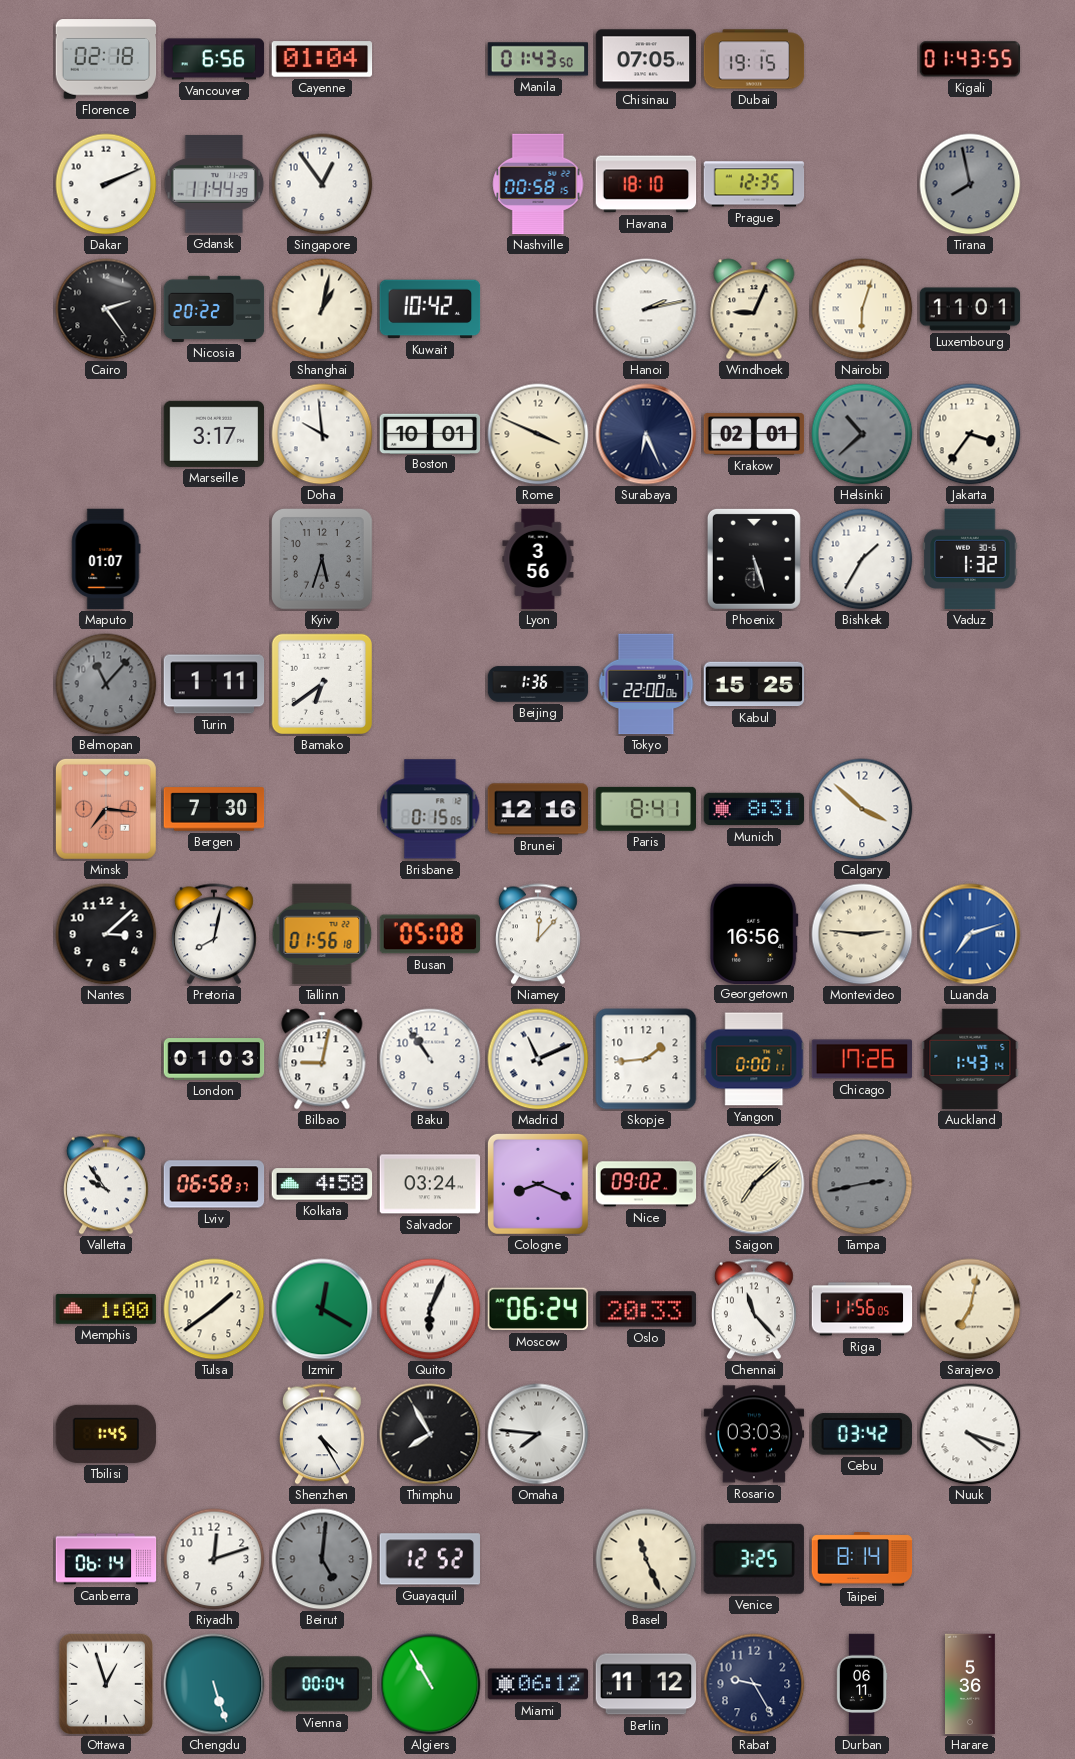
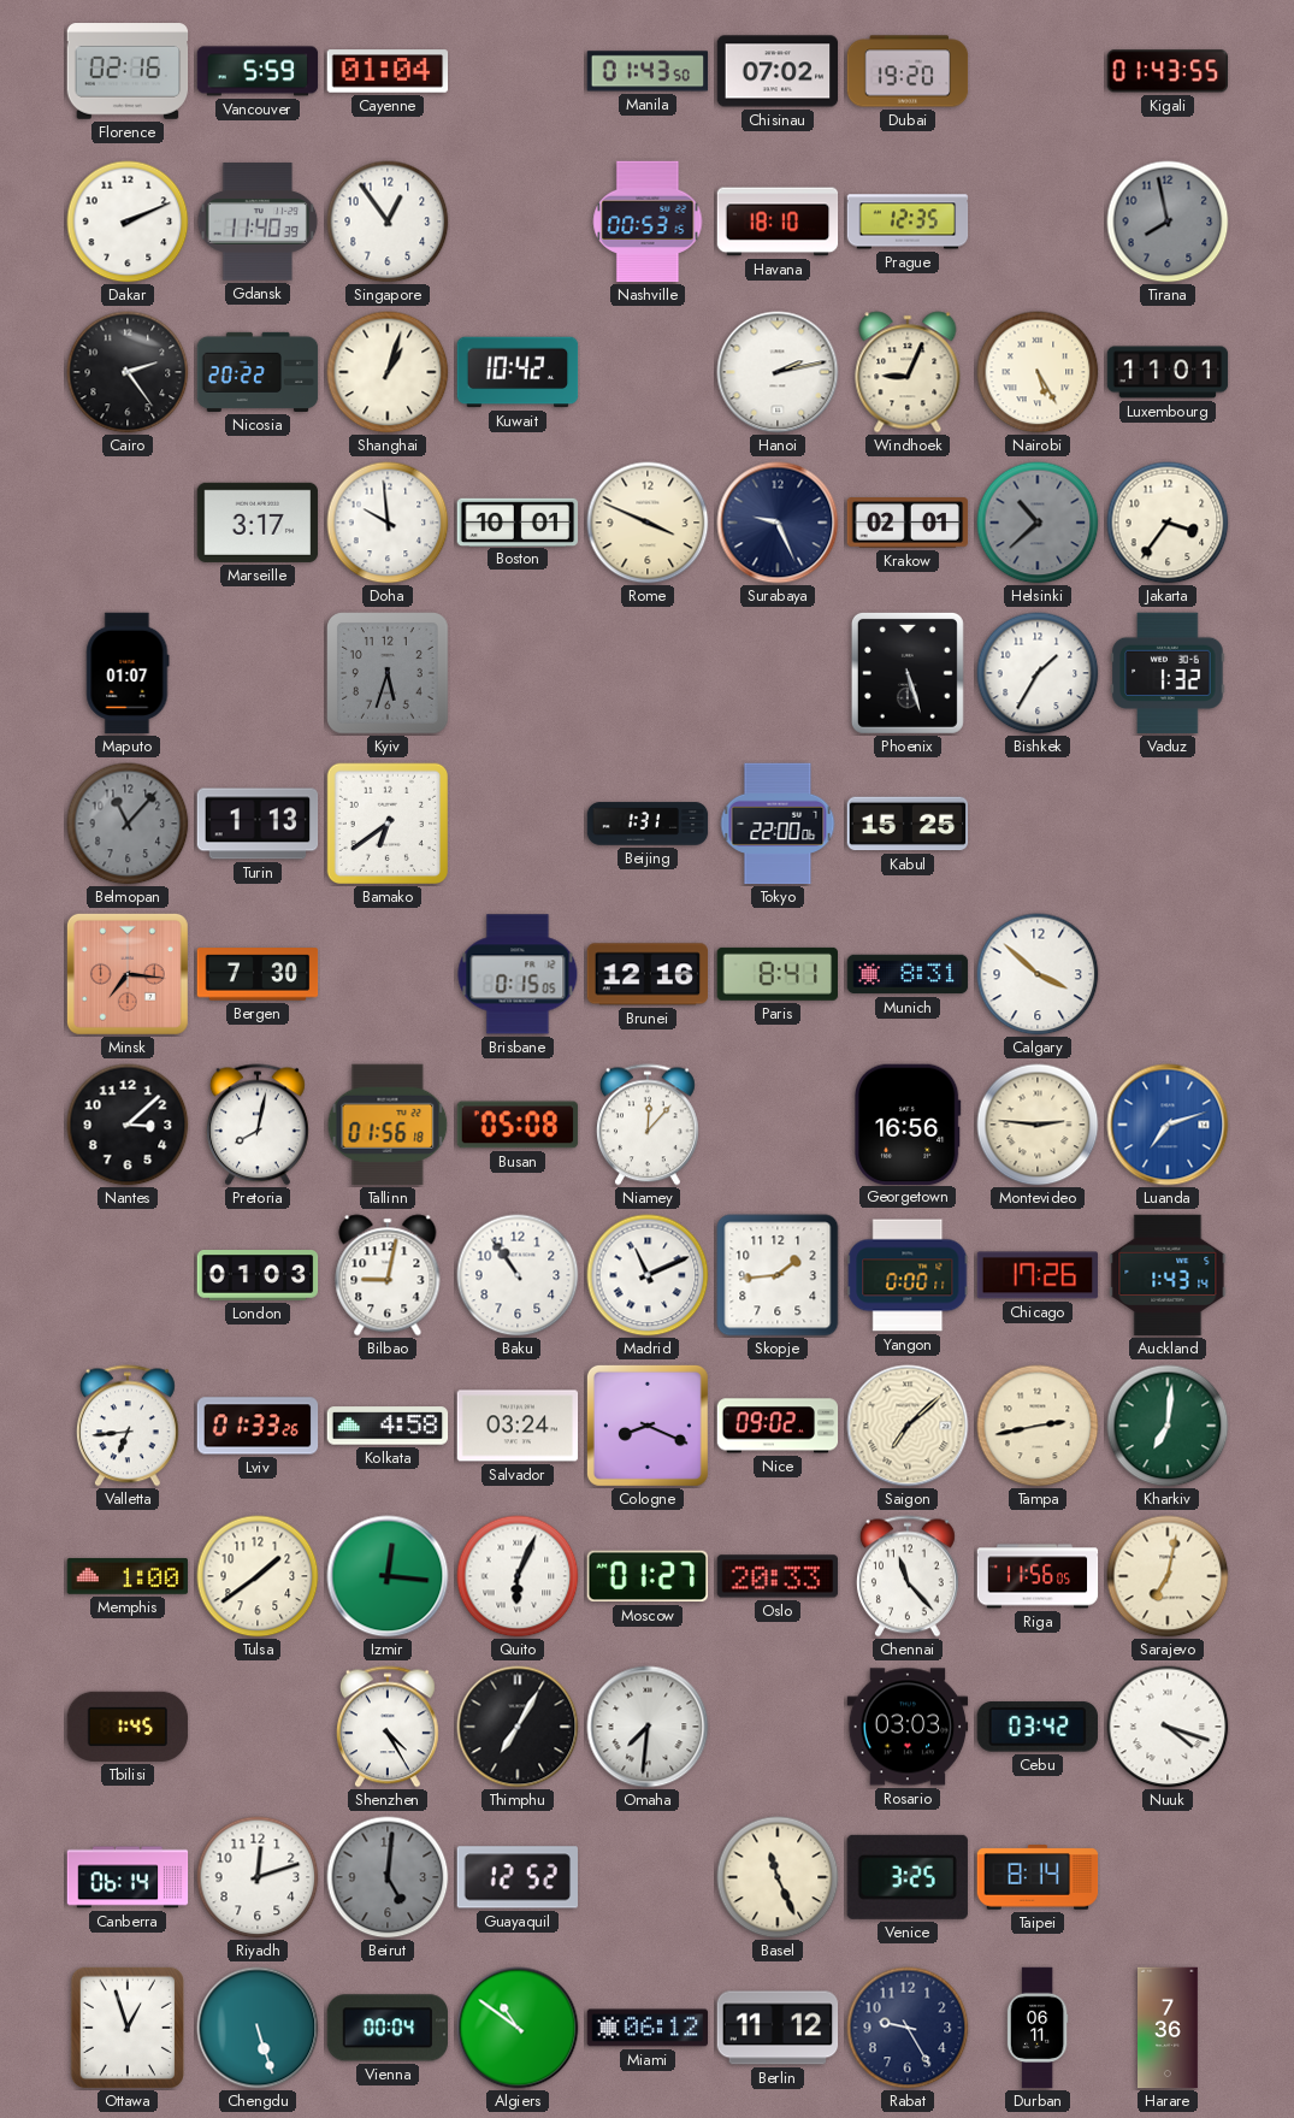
Florence: 02:18 -> 02:16 (128, 71)
Vancouver: 6:56 -> 5:59 (258, 71)
Chisinau: 07:05 -> 07:02 (778, 71)
Dubai: 19:15 -> 19:20 (908, 71)
Gdansk: 11:44 -> 11:40 (258, 222)
Nashville: 00:58 -> 00:53 (648, 222)
Shanghai: 1:02 -> 1:03 (388, 372)
Nairobi: 6:03 -> 5:25 (1038, 372)
Surabaya: 6:26 -> 9:26 (778, 523)
Lyon: 3:56 -> none (538, 559)
Turin: 1:11 -> 1:13 (258, 824)
Beijing: 1:36 -> 1:31 (648, 824)
Valletta: 9:54 -> 6:44 (128, 1426)
Lviv: 06:58 -> 01:33 (258, 1426)
Tampa dial: grey -> cream (1038, 1426)
Kharkiv: none -> 7:01 (1168, 1426)
Izmir: 12:20 -> 12:16 (388, 1576)
Moscow: 06:24 -> 01:27 (648, 1576)
Thimphu: 7:55 -> 7:05 (518, 1727)
Omaha: 7:46 -> 7:31 (648, 1727)
Algiers: 10:55 -> 10:51 (518, 2028)
Harare: 5:36 -> 7:36 (1169, 2028)
